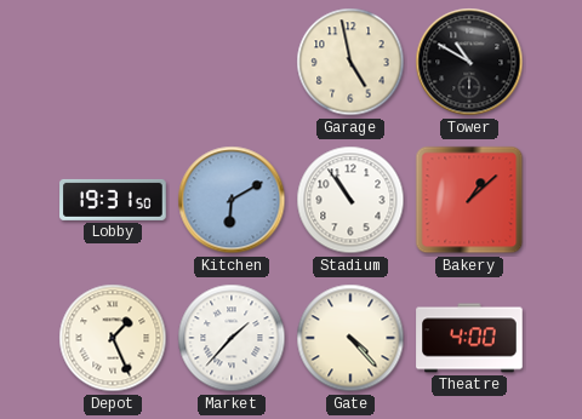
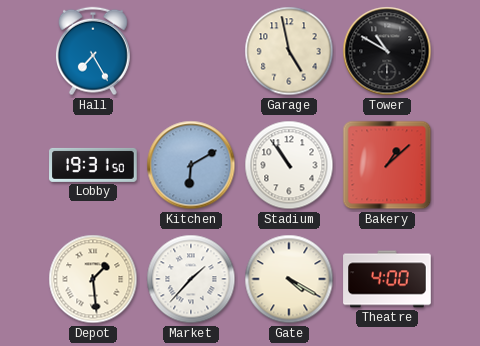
Hall: none -> 7:25 (93, 51)
Depot: 1:26 -> 1:29 (93, 279)
Gate: 4:23 -> 4:20 (289, 279)
